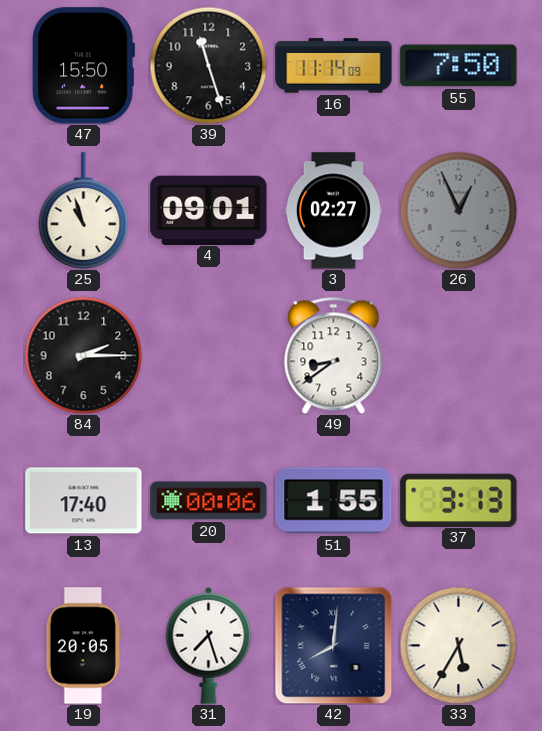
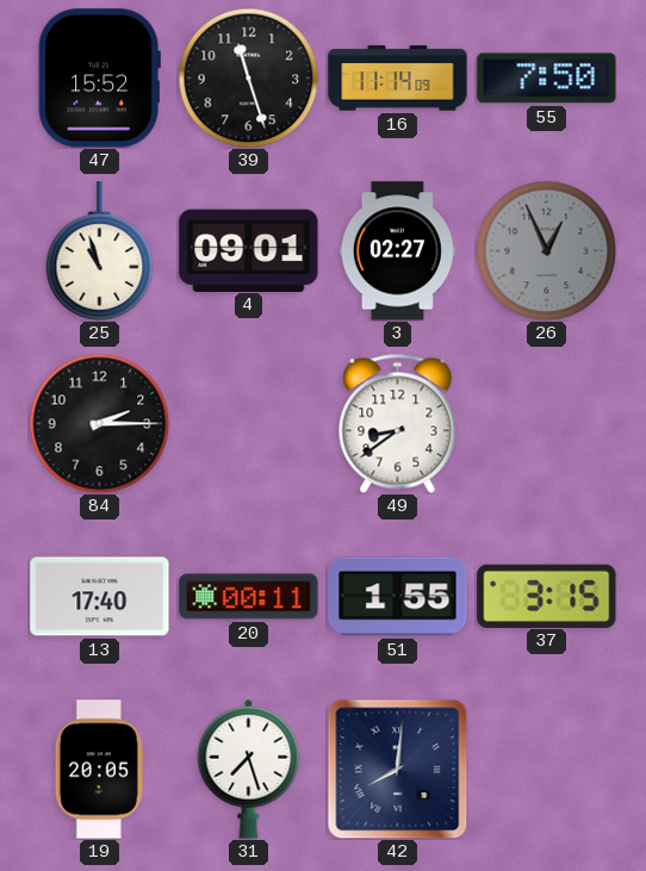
47: 15:50 -> 15:52 (99, 79)
20: 00:06 -> 00:11 (249, 597)
37: 3:13 -> 3:15 (547, 596)
33: 5:35 -> none (458, 645)
